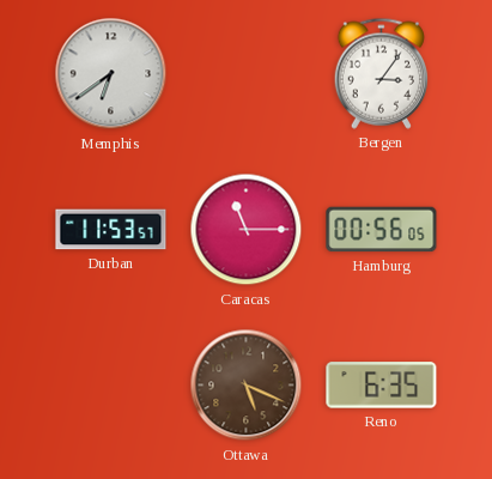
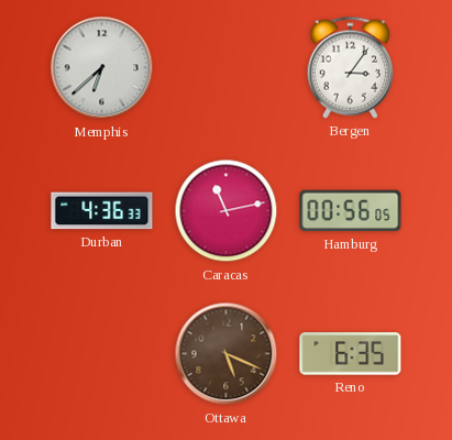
Memphis: 6:39 -> 6:38 (102, 68)
Durban: 11:53 -> 4:36 (102, 211)
Caracas: 11:15 -> 11:13 (227, 211)
